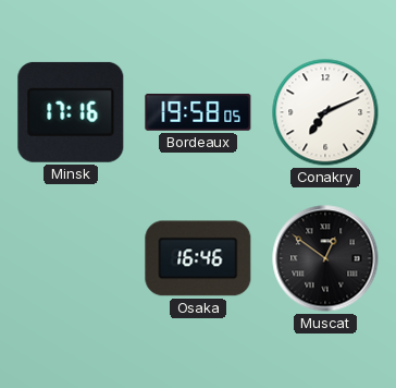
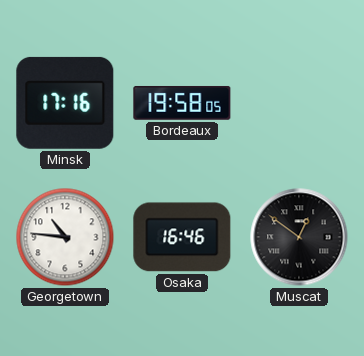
Conakry: 7:11 -> none (325, 112)
Georgetown: none -> 10:46 (65, 237)
